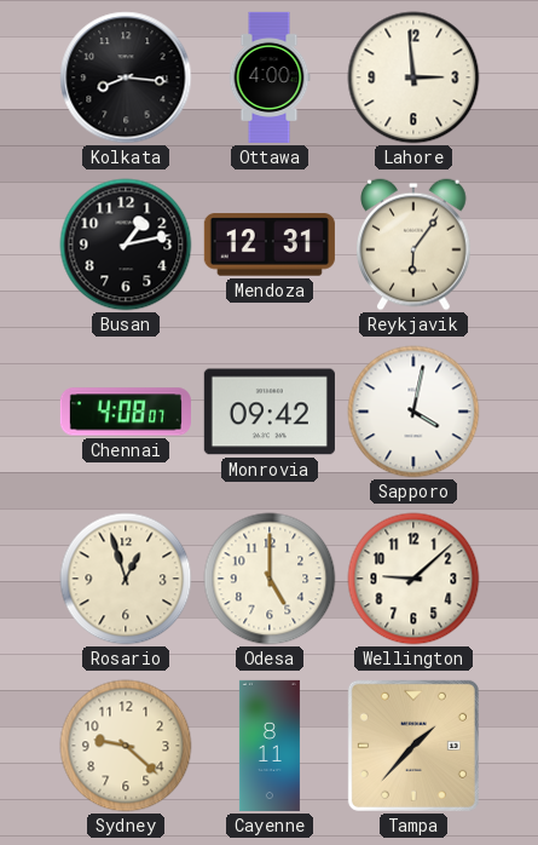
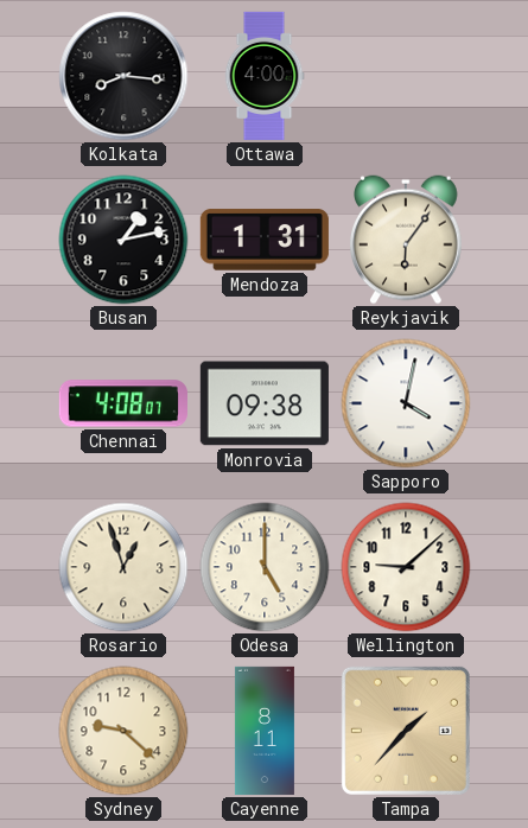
Lahore: 2:59 -> none (413, 77)
Mendoza: 12:31 -> 1:31 (265, 240)
Monrovia: 09:42 -> 09:38 (265, 403)
